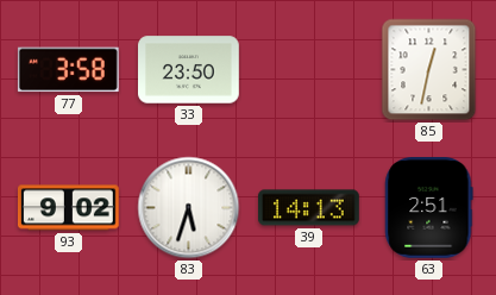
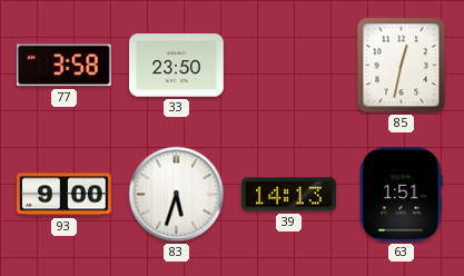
93: 9:02 -> 9:00 (65, 195)
63: 2:51 -> 1:51 (402, 195)
